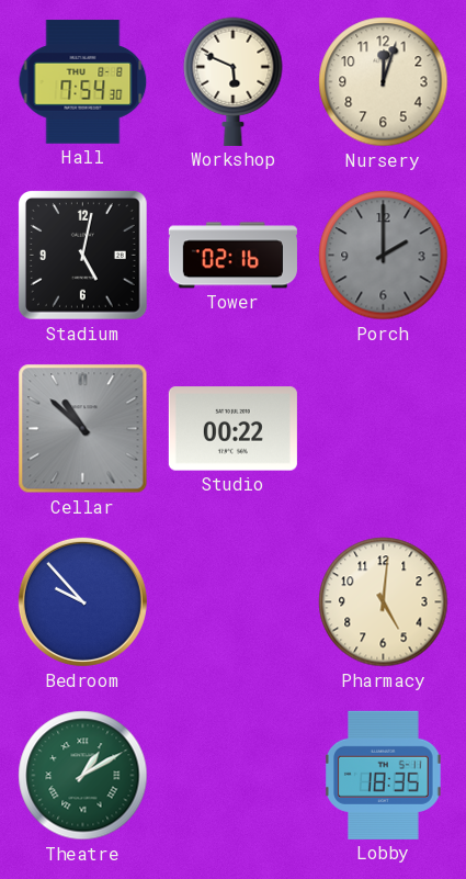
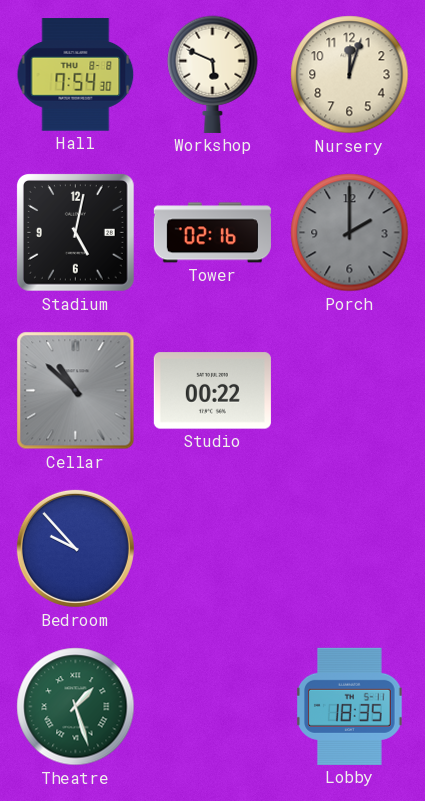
Pharmacy: 5:01 -> none (384, 602)
Theatre: 1:10 -> 1:27 (76, 707)
